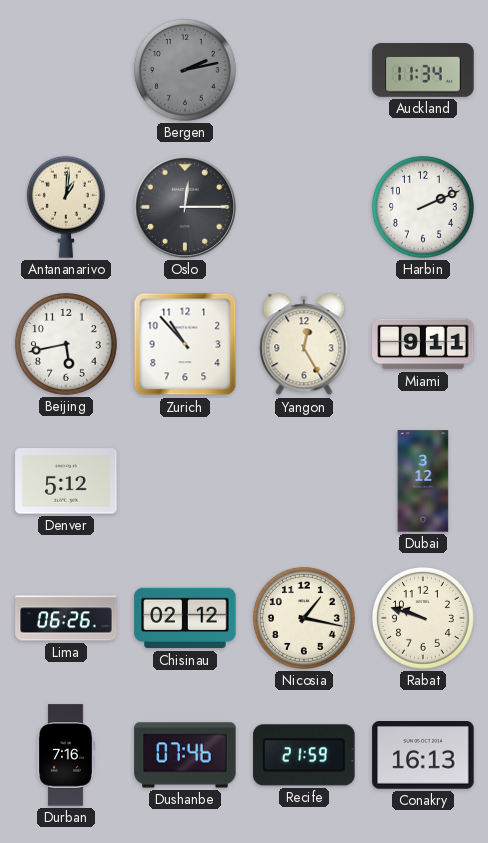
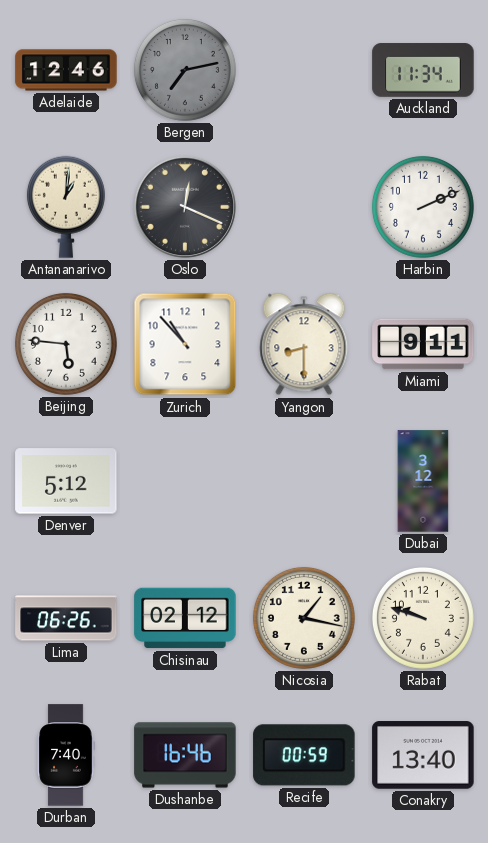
Adelaide: none -> 12:46 (66, 70)
Bergen: 2:13 -> 7:13 (185, 70)
Oslo: 12:15 -> 12:19 (185, 207)
Beijing: 5:43 -> 5:46 (66, 344)
Yangon: 12:25 -> 8:30 (304, 344)
Durban: 7:16 -> 7:40 (66, 755)
Dushanbe: 07:46 -> 16:46 (185, 755)
Recife: 21:59 -> 00:59 (304, 755)
Conakry: 16:13 -> 13:40 (423, 755)
